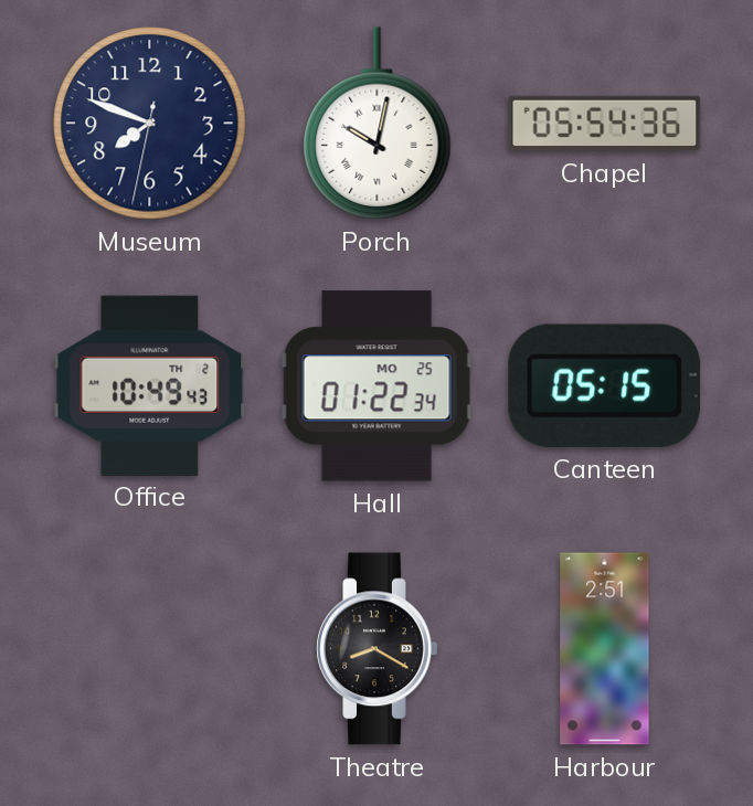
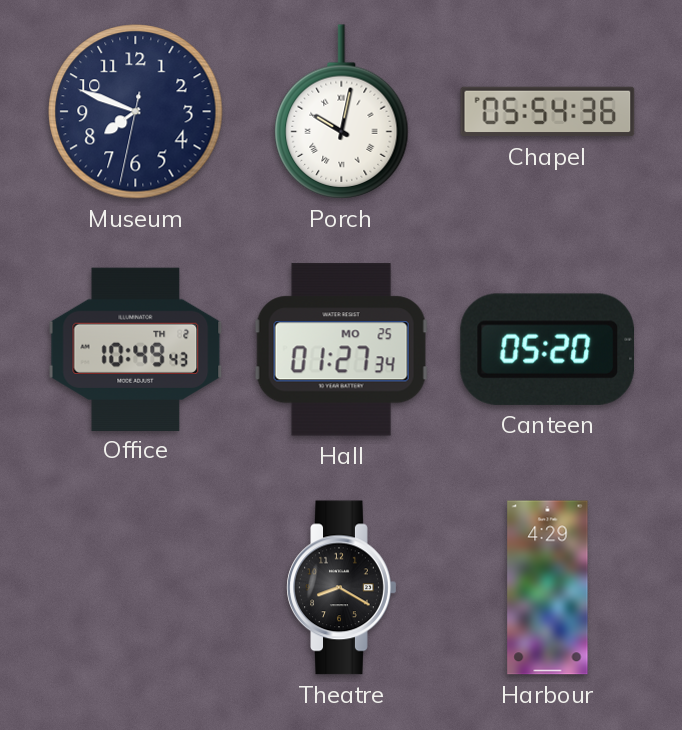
Hall: 01:22 -> 01:27 (341, 350)
Canteen: 05:15 -> 05:20 (547, 349)
Harbour: 2:51 -> 4:29 (548, 588)
